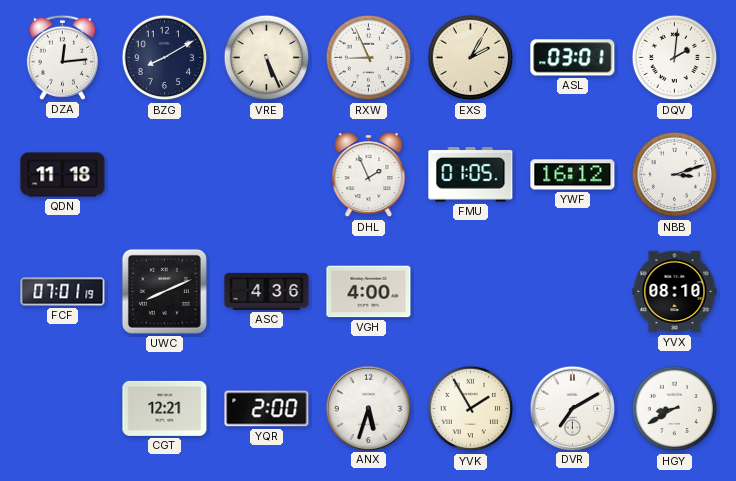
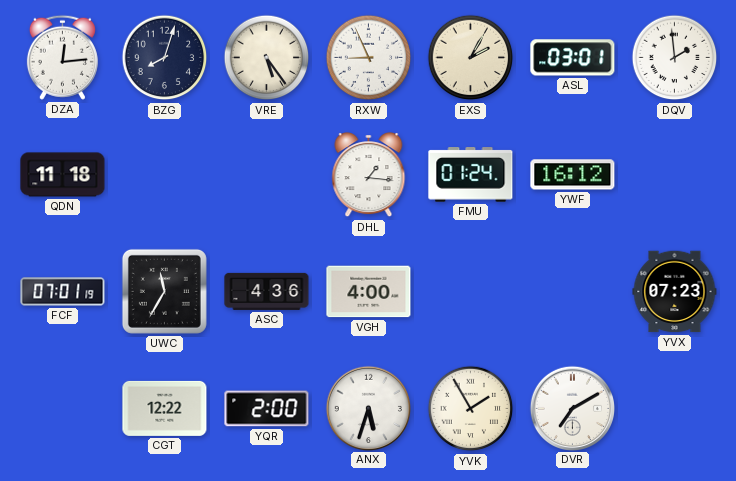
BZG: 8:10 -> 8:03 (165, 58)
VRE: 5:26 -> 5:24 (267, 58)
DQV: 2:01 -> 1:59 (675, 58)
DHL: 1:56 -> 1:16 (369, 175)
FMU: 01:05 -> 01:24 (471, 175)
NBB: 3:12 -> none (675, 175)
UWC: 8:11 -> 11:35 (164, 291)
YVX: 08:10 -> 07:23 (675, 292)
CGT: 12:21 -> 12:22 (165, 408)
HGY: 8:40 -> none (675, 409)
